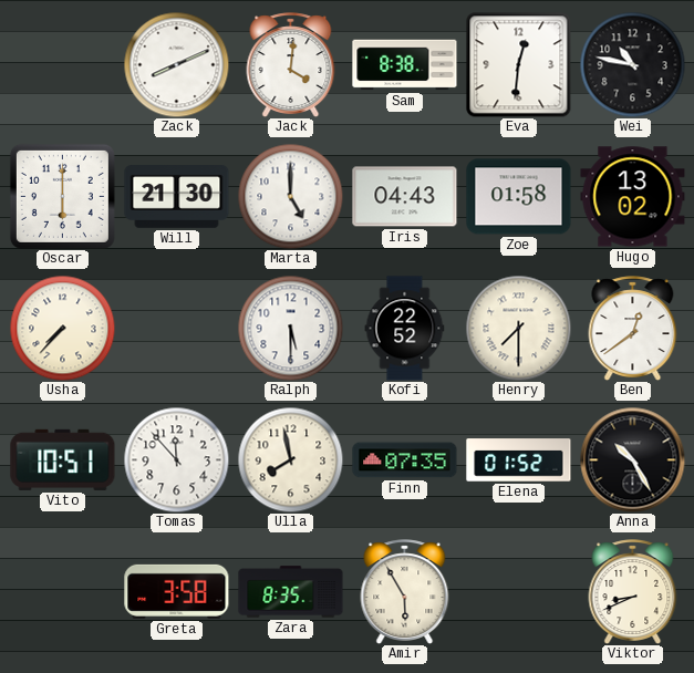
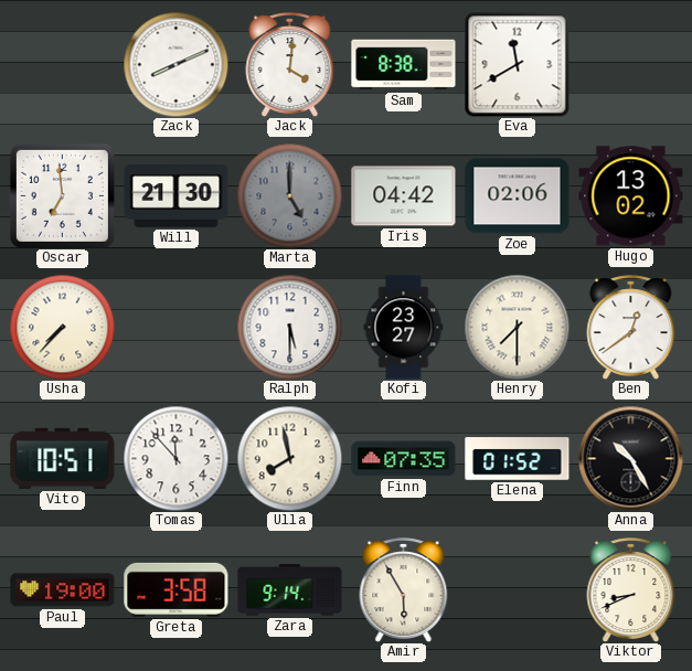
Eva: 12:31 -> 11:40 (517, 64)
Wei: 10:47 -> none (632, 64)
Oscar: 6:00 -> 6:59 (62, 195)
Marta dial: white -> grey (289, 195)
Iris: 04:43 -> 04:42 (404, 196)
Zoe: 01:58 -> 02:06 (518, 196)
Kofi: 22:52 -> 23:27 (404, 328)
Paul: none -> 19:00 (63, 590)
Zara: 8:35 -> 9:14 (290, 590)
